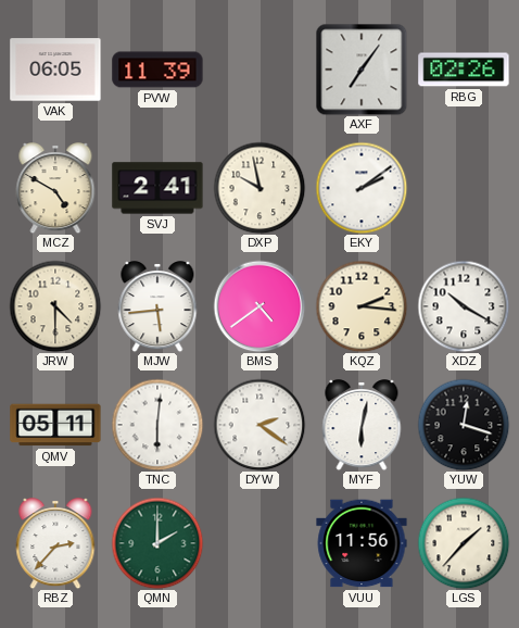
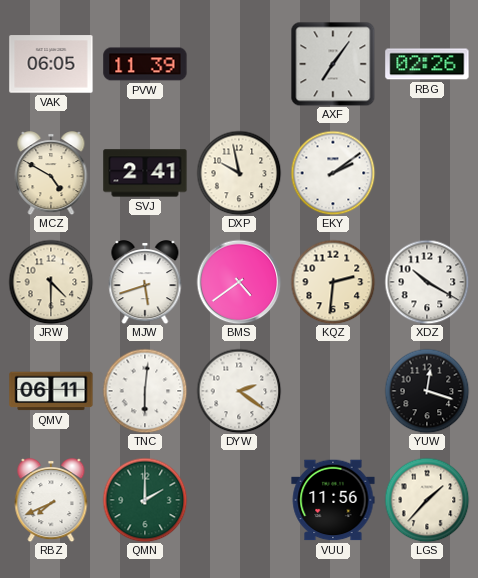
MJW: 5:44 -> 5:42 (145, 282)
KQZ: 2:16 -> 2:31 (333, 282)
QMV: 05:11 -> 06:11 (51, 391)
MYF: 6:02 -> none (362, 425)
RBZ: 2:37 -> 7:41 (51, 500)
